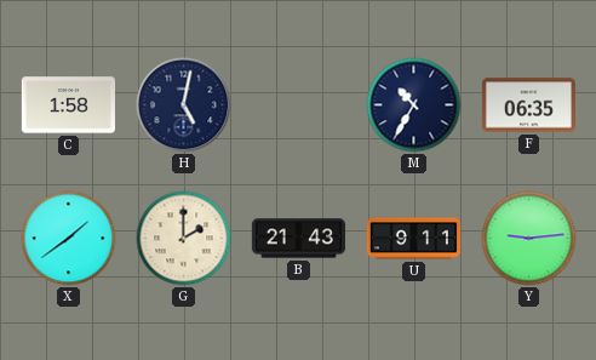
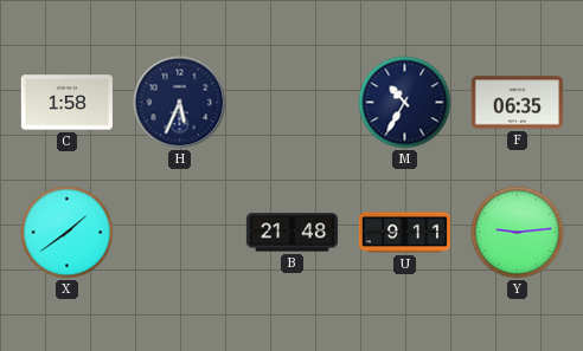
H: 5:02 -> 5:34 (180, 103)
G: 2:00 -> none (184, 239)
B: 21:43 -> 21:48 (291, 233)
